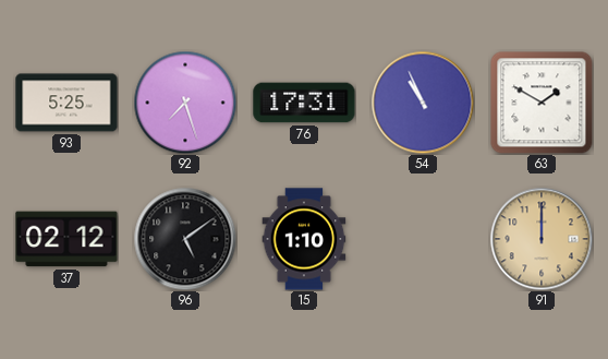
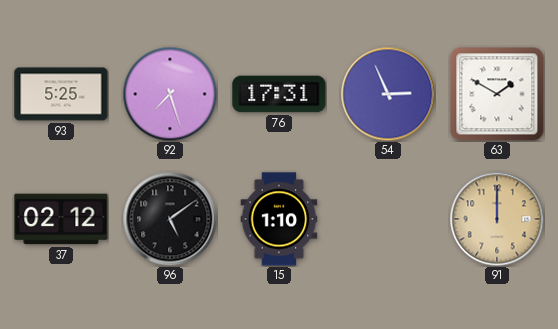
54: 10:56 -> 2:56 (388, 94)
